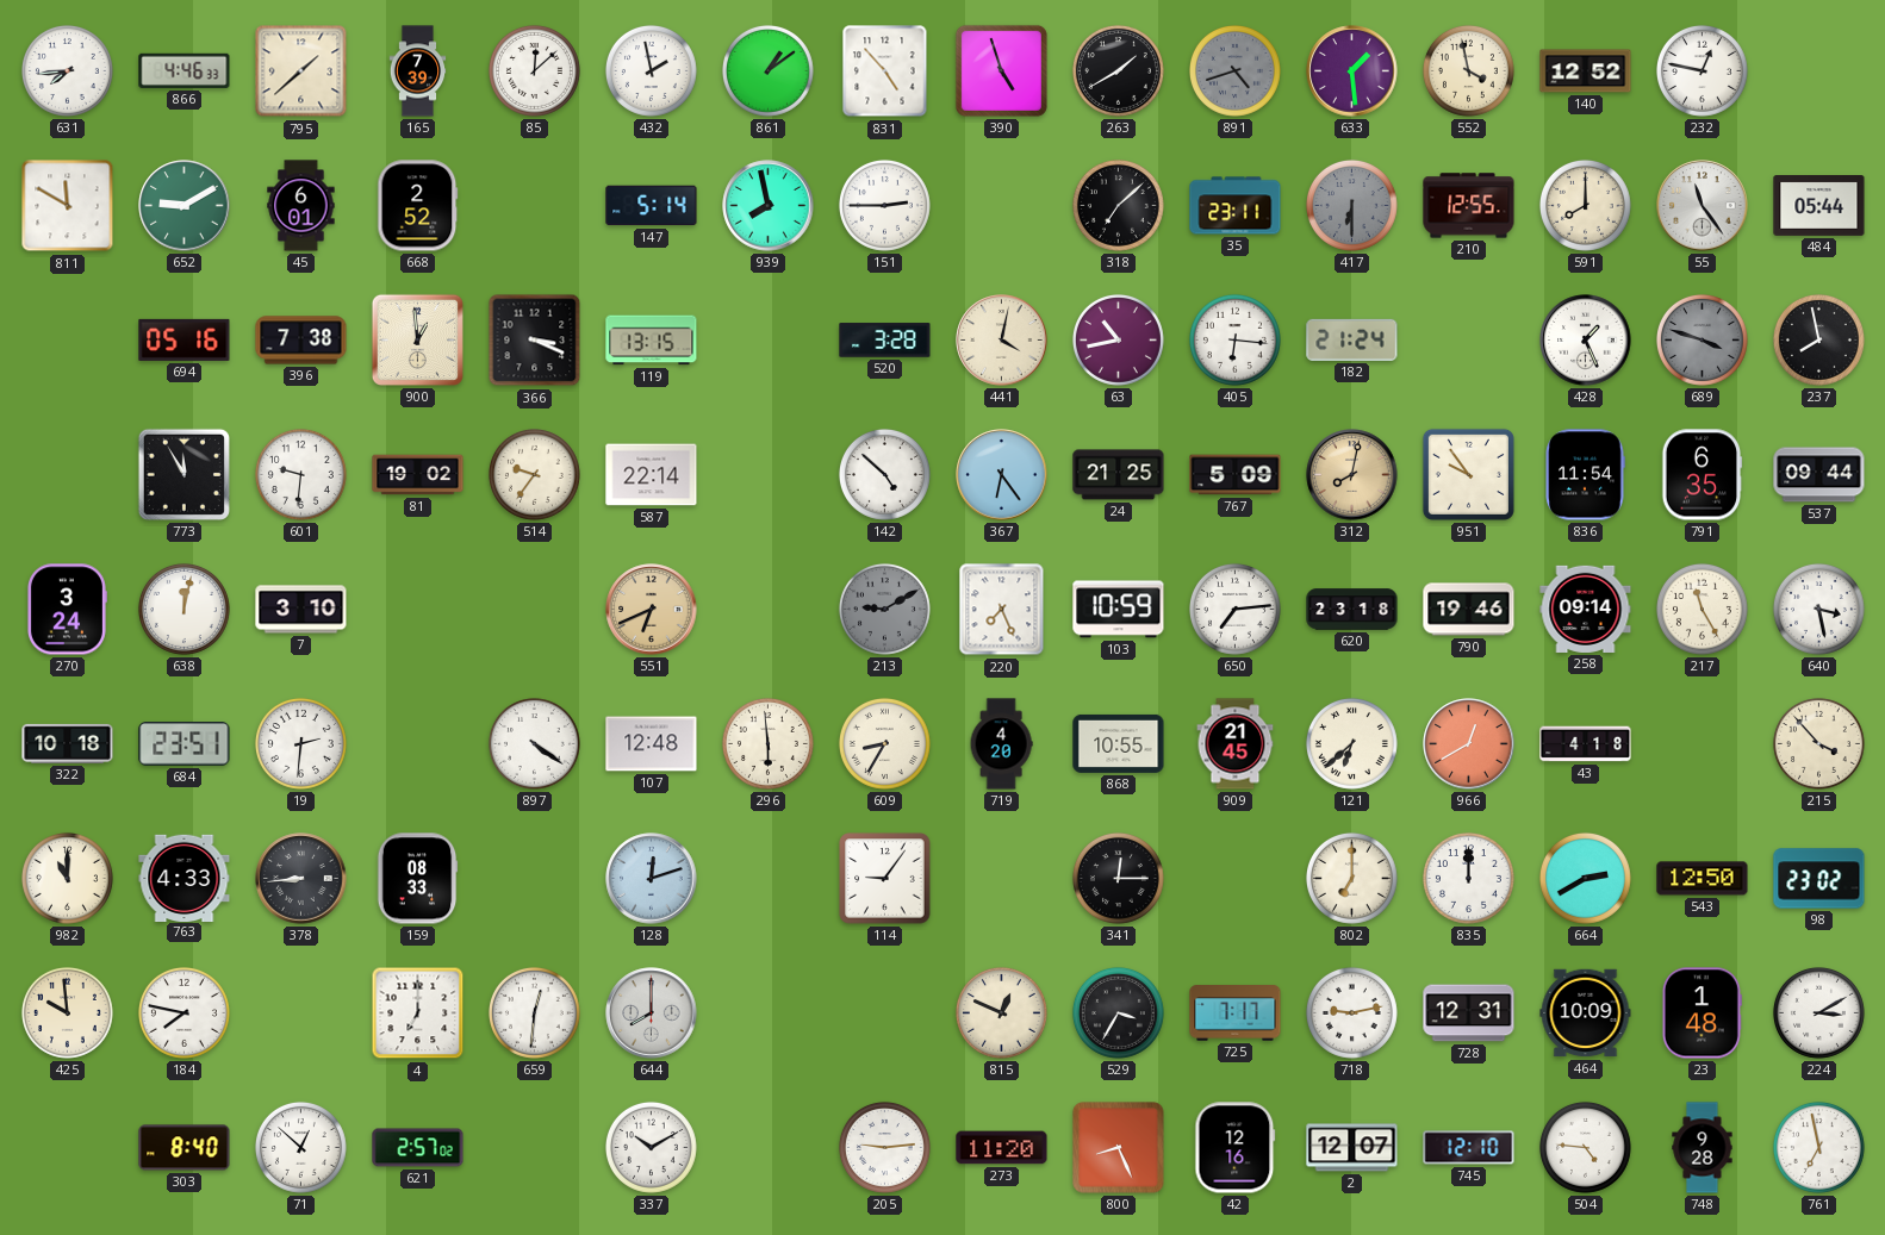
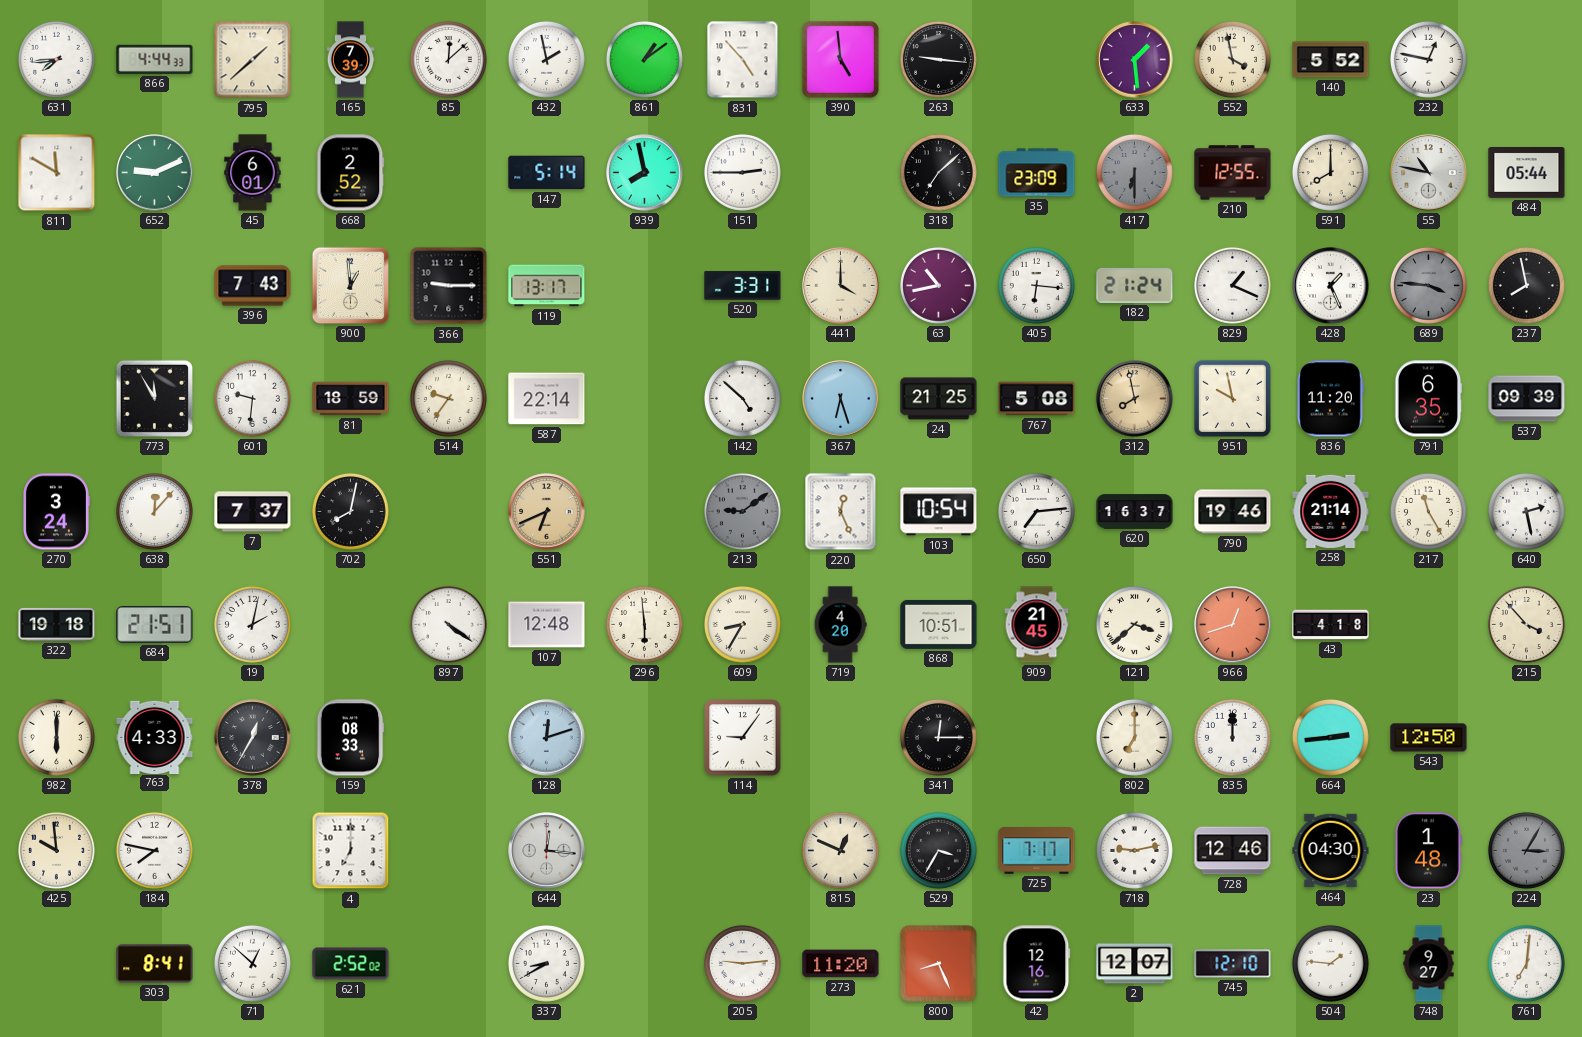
866: 4:46 -> 4:44 (155, 59)
390: 4:57 -> 4:59 (840, 59)
263: 1:40 -> 9:16 (938, 59)
891: 4:42 -> none (1234, 70)
140: 12:52 -> 5:52 (1331, 60)
652: 9:10 -> 9:11 (155, 173)
35: 23:11 -> 23:09 (1037, 173)
55: 11:24 -> 10:47 (1429, 173)
694: 05:16 -> none (185, 339)
396: 7:38 -> 7:43 (253, 286)
366: 3:19 -> 9:15 (449, 286)
119: 13:15 -> 13:17 (547, 286)
520: 3:28 -> 3:31 (743, 286)
441: 4:02 -> 4:00 (841, 286)
829: none -> 1:19 (1232, 285)
689: 3:48 -> 3:46 (1428, 285)
81: 19:02 -> 18:59 (351, 399)
367: 6:24 -> 6:27 (841, 399)
767: 5:09 -> 5:08 (1037, 399)
312: 8:02 -> 7:58 (1135, 399)
951: 9:54 -> 9:58 (1232, 398)
836: 11:54 -> 11:20 (1330, 399)
537: 09:44 -> 09:39 (1527, 399)
638: 12:02 -> 12:07 (154, 511)
7: 3:10 -> 7:37 (253, 512)
702: none -> 8:02 (350, 511)
213: 9:10 -> 9:09 (742, 511)
220: 7:26 -> 12:26 (841, 512)
103: 10:59 -> 10:54 (939, 512)
620: 23:18 -> 16:37 (1135, 512)
258: 09:14 -> 21:14 (1331, 511)
640: 3:28 -> 2:28 (1526, 511)
322: 10:18 -> 19:18 (57, 624)
684: 23:51 -> 21:51 (155, 625)
19: 2:31 -> 2:02 (252, 624)
868: 10:55 -> 10:51 (939, 624)
121: 6:38 -> 3:38 (1134, 624)
966: 12:40 -> 12:42 (1233, 625)
982: 11:00 -> 6:00 (56, 737)
378: 8:44 -> 12:35 (253, 738)
664: 2:40 -> 2:44 (1330, 737)
98: 23:02 -> none (1819, 879)
659: 12:31 -> none (534, 1012)
644: 8:00 -> 12:16 (547, 851)
728: 12:31 -> 12:46 (1233, 851)
464: 10:09 -> 04:30 (1331, 851)
224: 3:10 -> 3:05 (1526, 850)
224 dial: white -> grey (1526, 850)
303: 8:40 -> 8:41 (155, 964)
621: 2:57 -> 2:52 (351, 964)
337: 10:10 -> 8:40 (546, 963)
504: 4:46 -> 1:46 (1330, 963)
748: 9:28 -> 9:27 (1429, 964)
761: 6:58 -> 7:01 (1526, 963)
